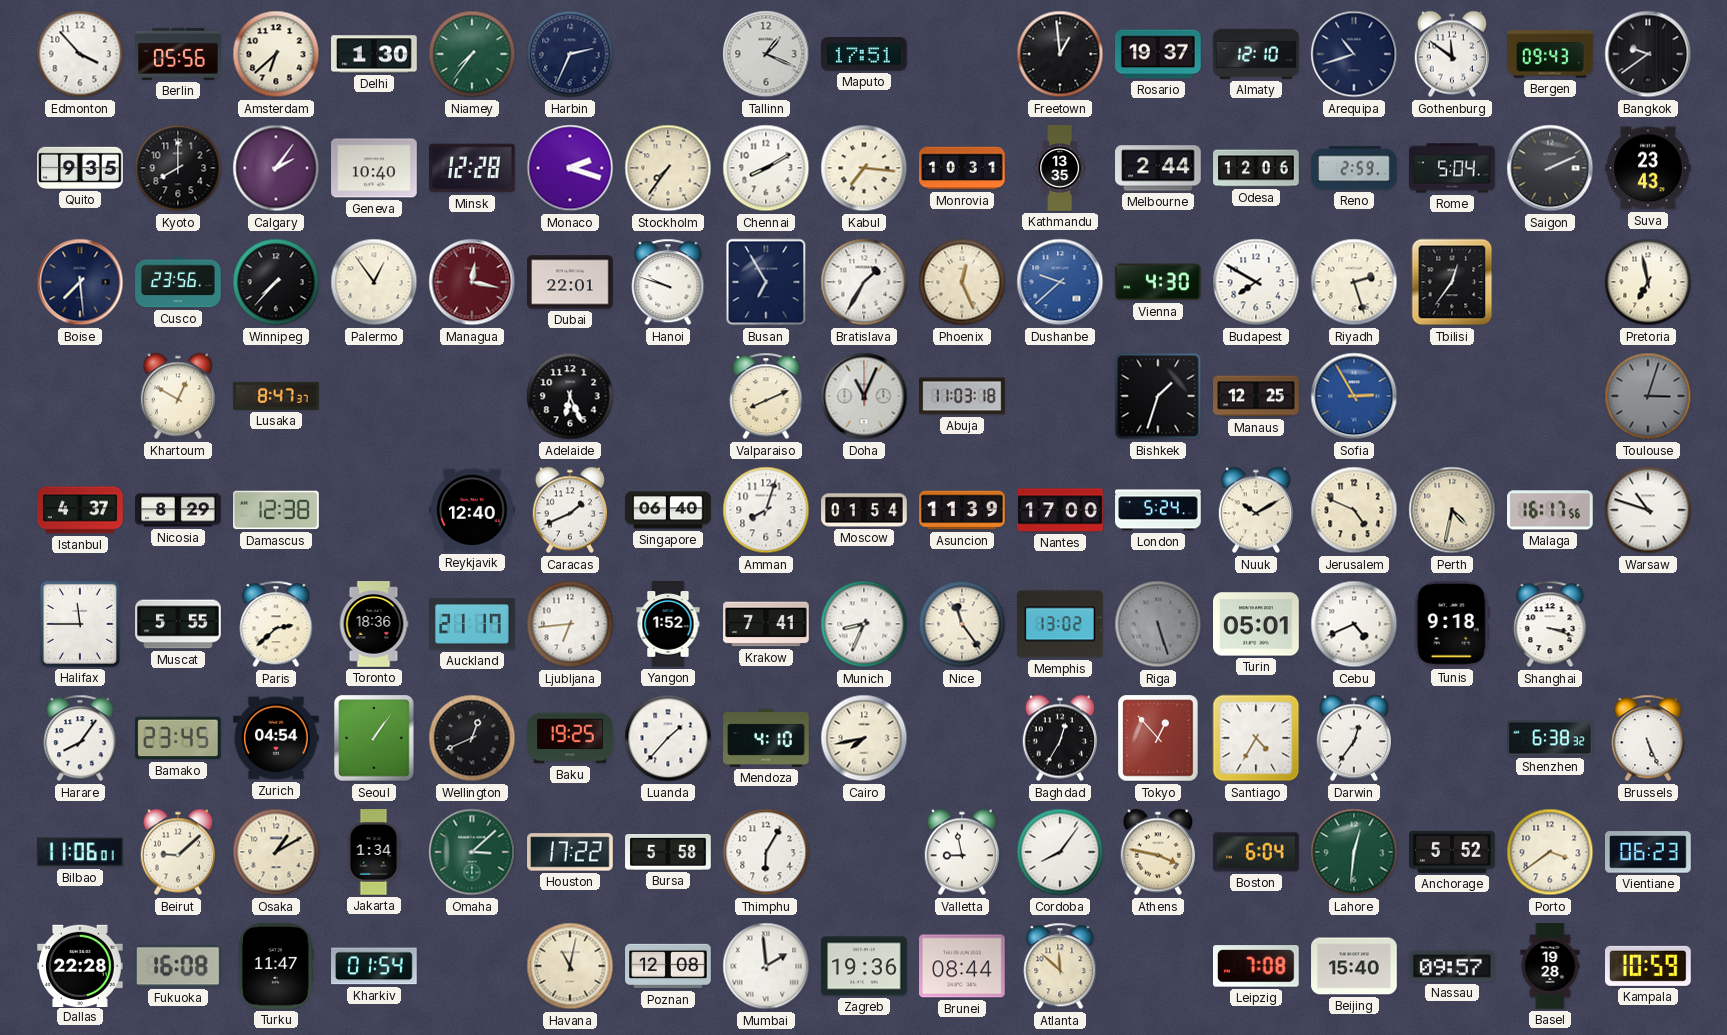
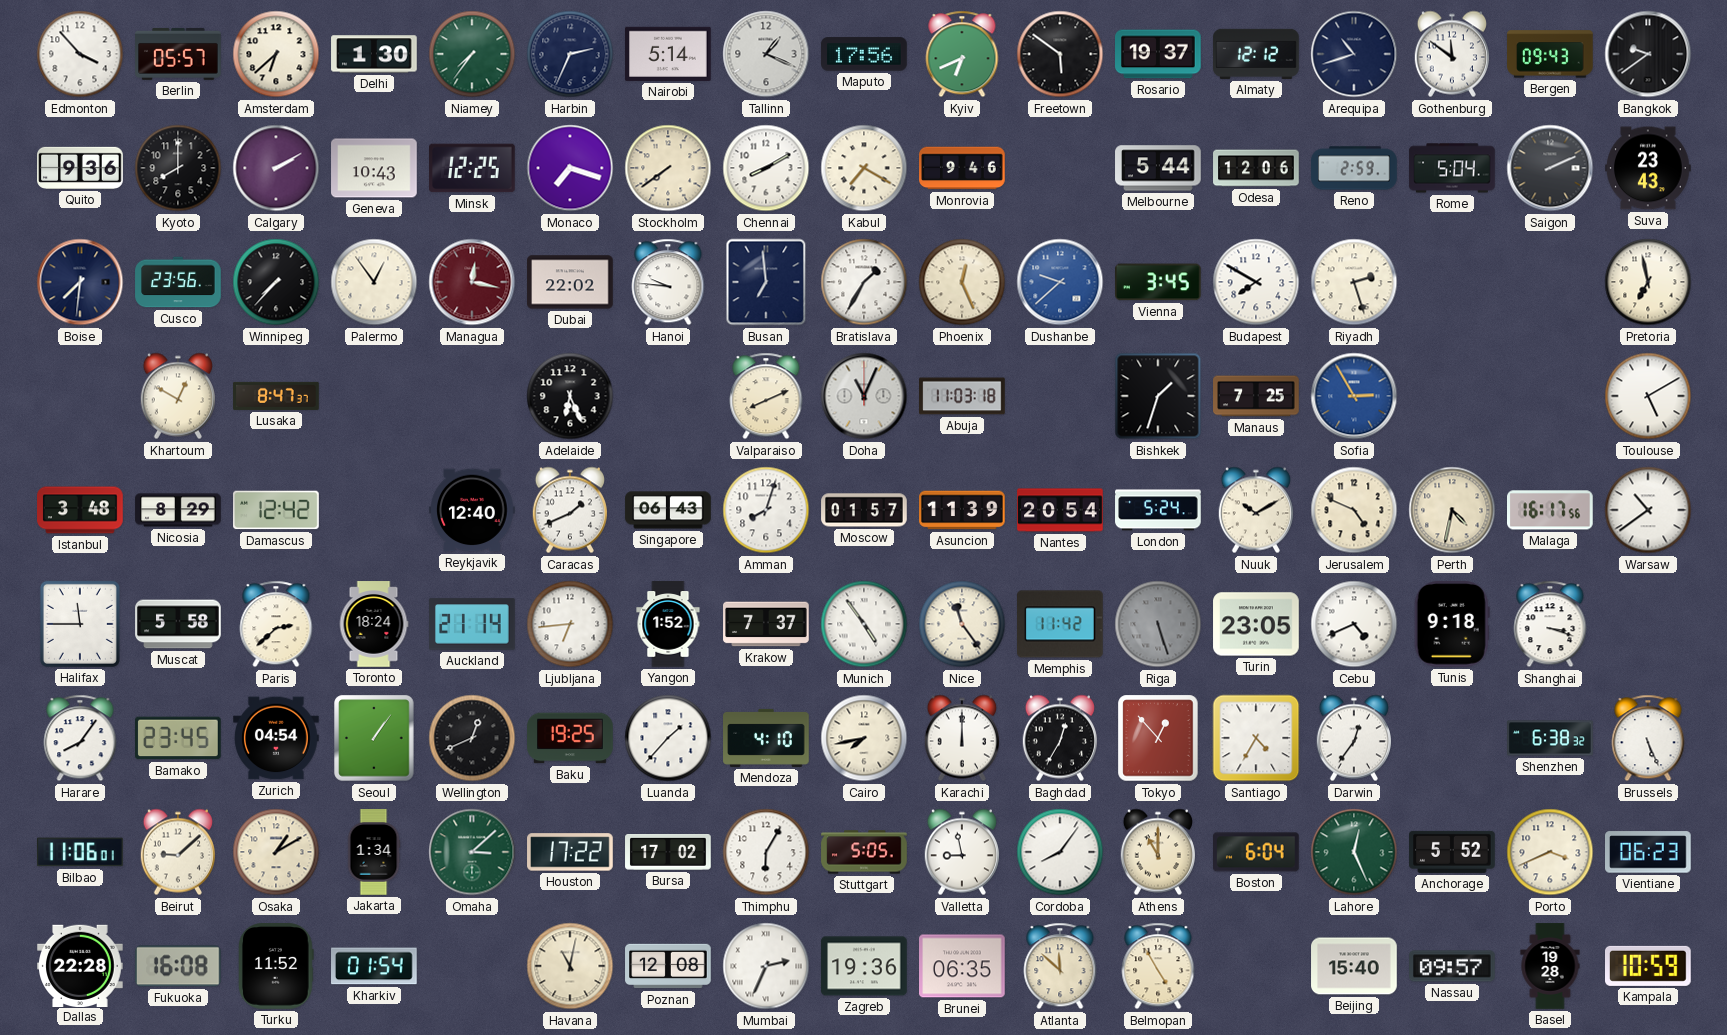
Berlin: 05:56 -> 05:57 (178, 54)
Nairobi: none -> 5:14 (669, 54)
Maputo: 17:51 -> 17:56 (864, 54)
Kyiv: none -> 6:41 (962, 54)
Freetown: 12:59 -> 5:51 (1060, 54)
Almaty: 12:10 -> 12:12 (1256, 54)
Quito: 9:35 -> 9:36 (80, 168)
Calgary: 2:06 -> 2:10 (276, 168)
Geneva: 10:40 -> 10:43 (374, 168)
Minsk: 12:28 -> 12:25 (473, 168)
Monaco: 2:18 -> 7:18 (570, 168)
Stockholm: 7:36 -> 7:39 (668, 168)
Kabul: 7:16 -> 7:20 (864, 168)
Monrovia: 10:31 -> 9:46 (962, 168)
Kathmandu: 13:35 -> none (1060, 168)
Melbourne: 2:44 -> 5:44 (1158, 168)
Boise: 7:29 -> 7:31 (80, 282)
Dubai: 22:01 -> 22:02 (570, 282)
Hanoi: 9:48 -> 9:46 (668, 282)
Busan: 6:55 -> 6:59 (766, 282)
Vienna: 4:30 -> 3:45 (1159, 282)
Tbilisi: 12:36 -> none (1452, 282)
Manaus: 12:25 -> 7:25 (1256, 396)
Toulouse: 3:03 -> 5:10 (1648, 396)
Toulouse dial: grey -> white (1648, 396)
Istanbul: 4:37 -> 3:48 (80, 510)
Damascus: 12:38 -> 12:42 (276, 510)
Singapore: 06:40 -> 06:43 (668, 510)
Moscow: 01:54 -> 01:57 (864, 510)
Nantes: 17:00 -> 20:54 (1060, 510)
Warsaw: 10:48 -> 10:39 (1648, 510)
Muscat: 5:55 -> 5:58 (178, 624)
Toronto: 18:36 -> 18:24 (374, 624)
Auckland: 21:17 -> 21:14 (472, 624)
Krakow: 7:41 -> 7:37 (766, 624)
Munich: 8:34 -> 4:54 (864, 624)
Memphis: 13:02 -> 11:42 (1061, 624)
Turin: 05:01 -> 23:05 (1256, 624)
Karachi: none -> 12:00 (962, 738)
Bursa: 5:58 -> 17:02 (668, 853)
Stuttgart: none -> 5:05 (864, 852)
Athens: 3:47 -> 11:00 (1158, 852)
Lahore: 12:31 -> 12:26 (1354, 852)
Porto: 3:39 -> 3:41 (1550, 852)
Turku: 11:47 -> 11:52 (277, 966)
Mumbai: 1:59 -> 2:34 (766, 966)
Brunei: 08:44 -> 06:35 (963, 966)
Belmopan: none -> 4:55 (1158, 966)
Leipzig: 7:08 -> none (1257, 966)
